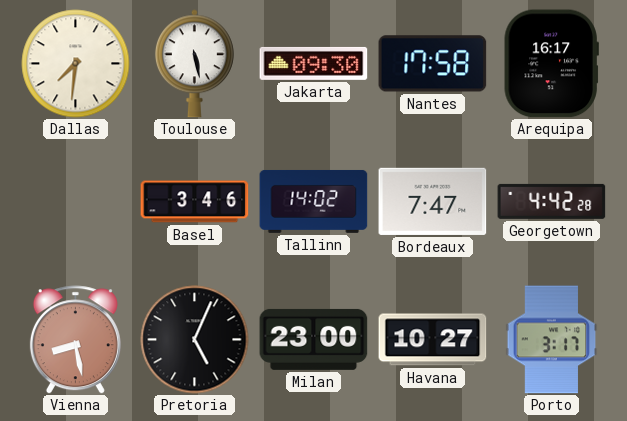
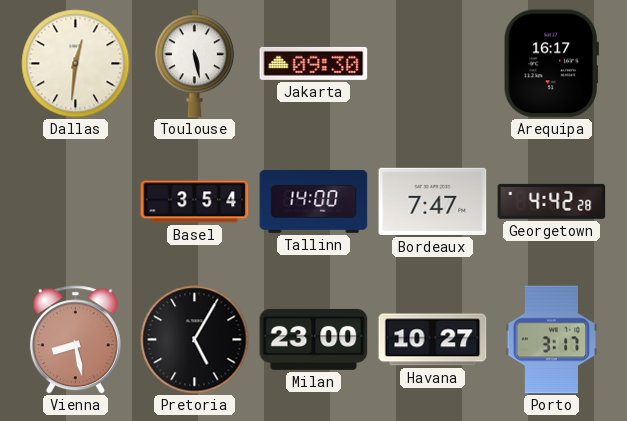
Dallas: 7:31 -> 12:31 (76, 64)
Nantes: 17:58 -> none (433, 64)
Basel: 3:46 -> 3:54 (195, 202)
Tallinn: 14:02 -> 14:00 (314, 201)
Pretoria: 5:04 -> 5:05 (195, 340)
